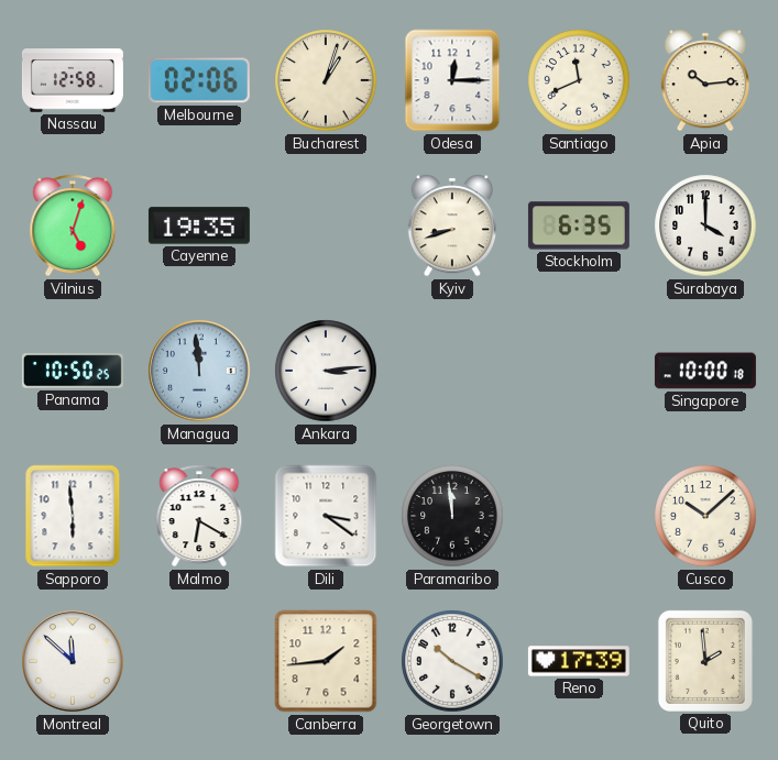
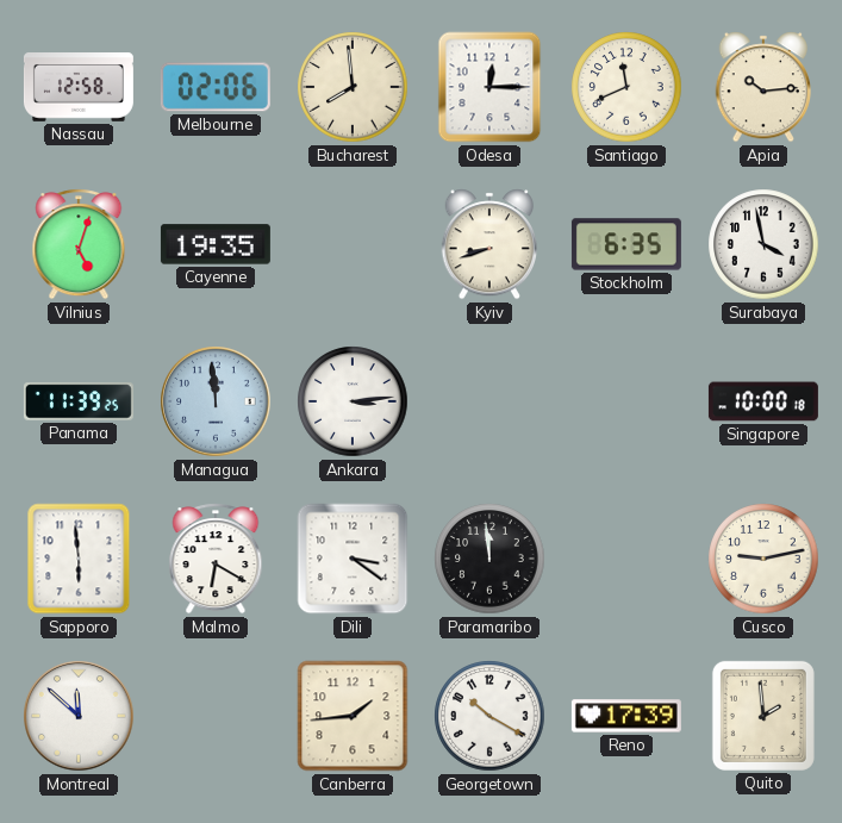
Bucharest: 1:03 -> 7:59 (353, 87)
Surabaya: 4:00 -> 3:58 (763, 244)
Panama: 10:50 -> 11:39 (79, 401)
Cusco: 10:08 -> 9:13 (763, 559)
